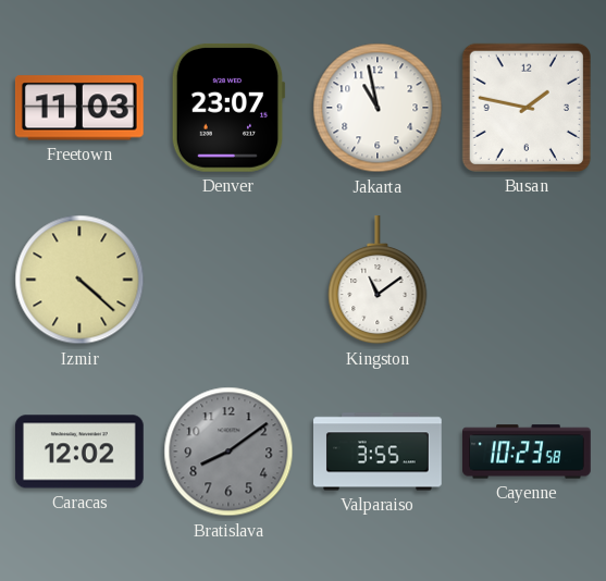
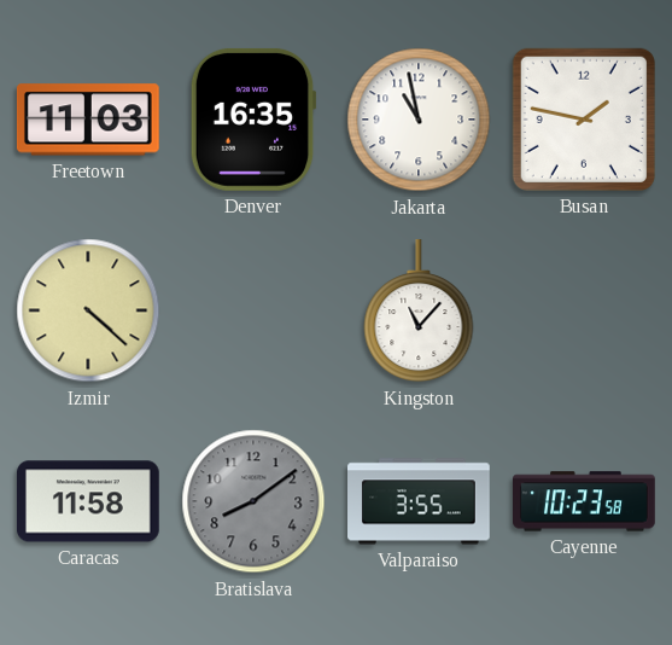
Denver: 23:07 -> 16:35 (253, 120)
Kingston: 11:09 -> 11:07 (419, 312)
Caracas: 12:02 -> 11:58 (88, 501)
